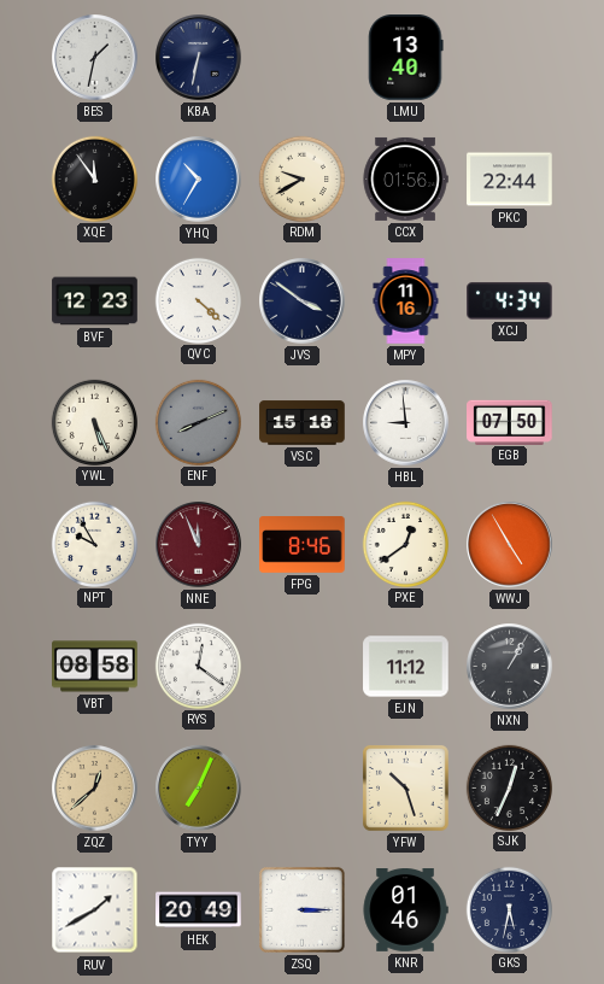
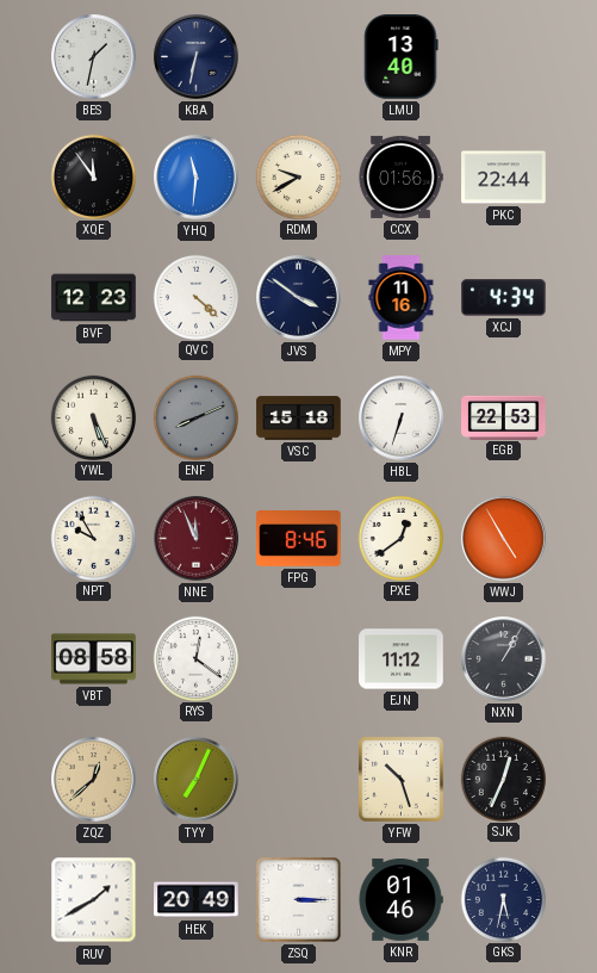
YHQ: 10:35 -> 11:31 (197, 178)
HBL: 8:59 -> 6:33 (402, 419)
EGB: 07:50 -> 22:53 (504, 417)
